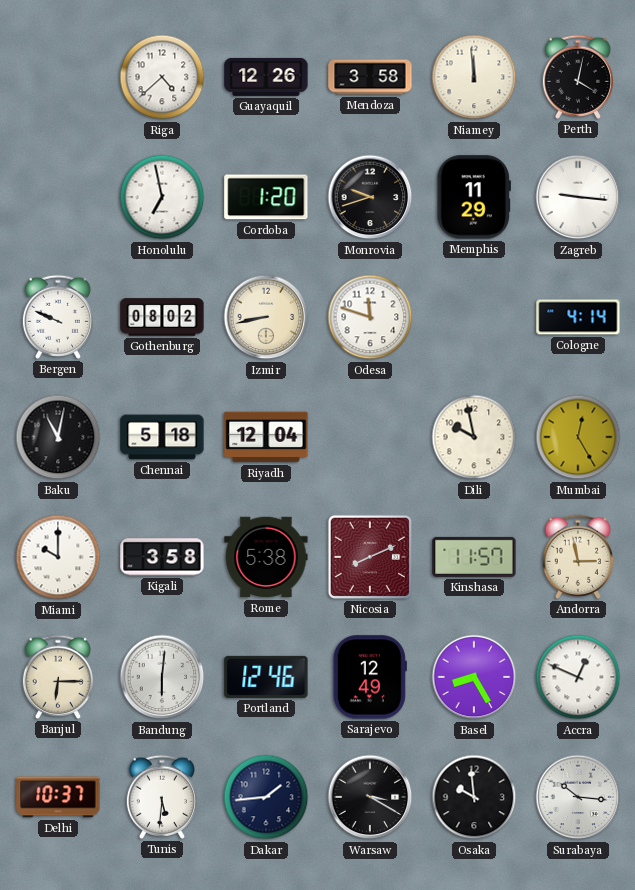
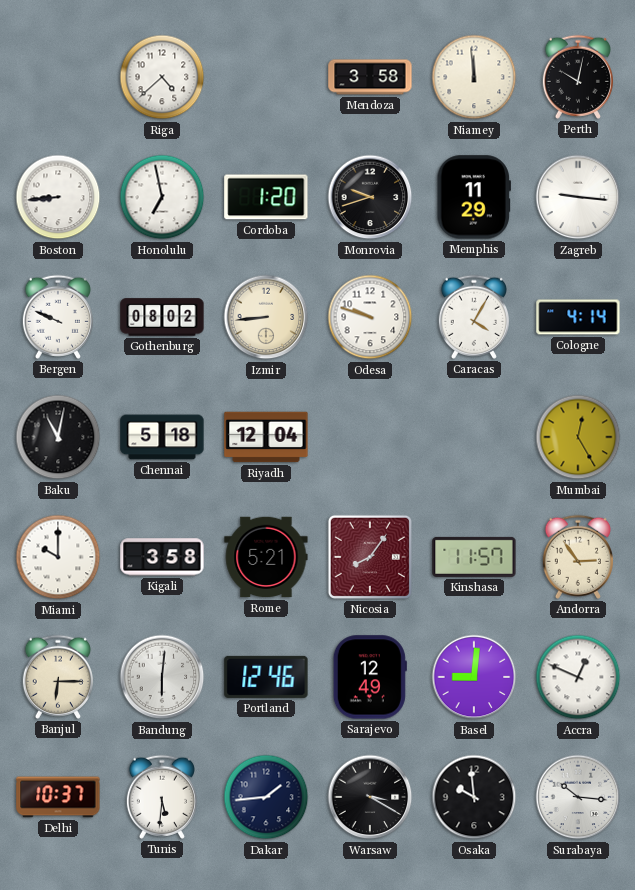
Guayaquil: 12:26 -> none (266, 77)
Perth: 4:02 -> 10:02 (578, 77)
Boston: none -> 8:44 (58, 197)
Izmir: 8:43 -> 8:44 (266, 317)
Odesa: 11:48 -> 9:48 (370, 317)
Caracas: none -> 4:05 (474, 317)
Dili: 9:58 -> none (474, 437)
Rome: 5:38 -> 5:21 (266, 557)
Nicosia: 8:11 -> 8:06 (370, 557)
Andorra: 2:58 -> 2:54 (578, 557)
Basel: 8:25 -> 9:01 (474, 677)
